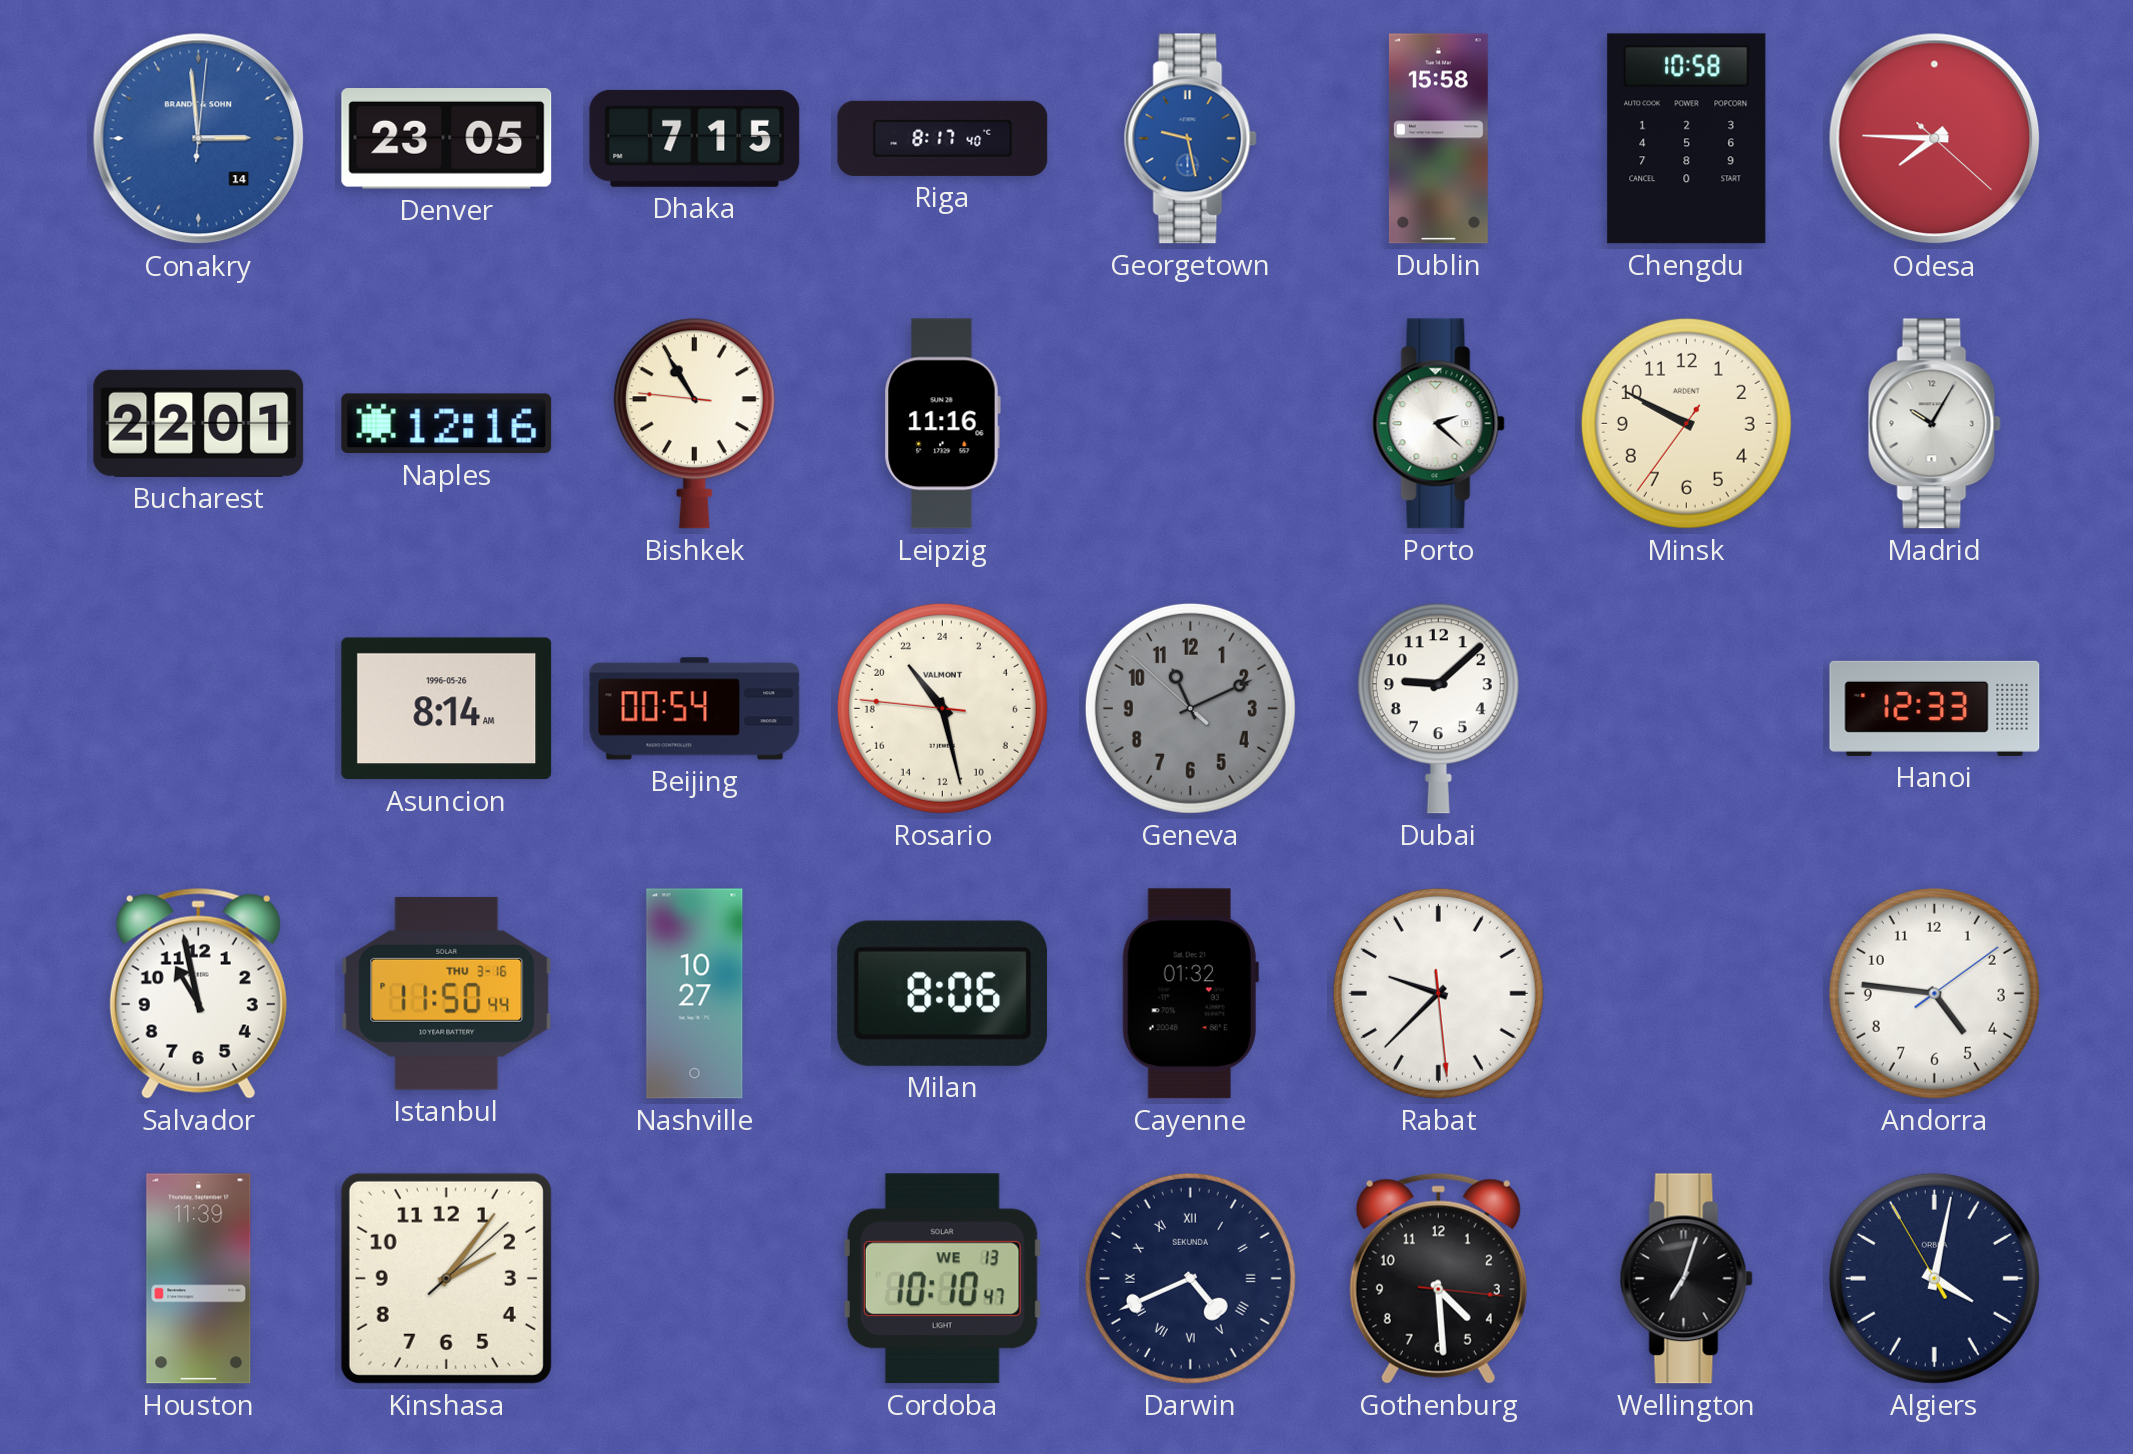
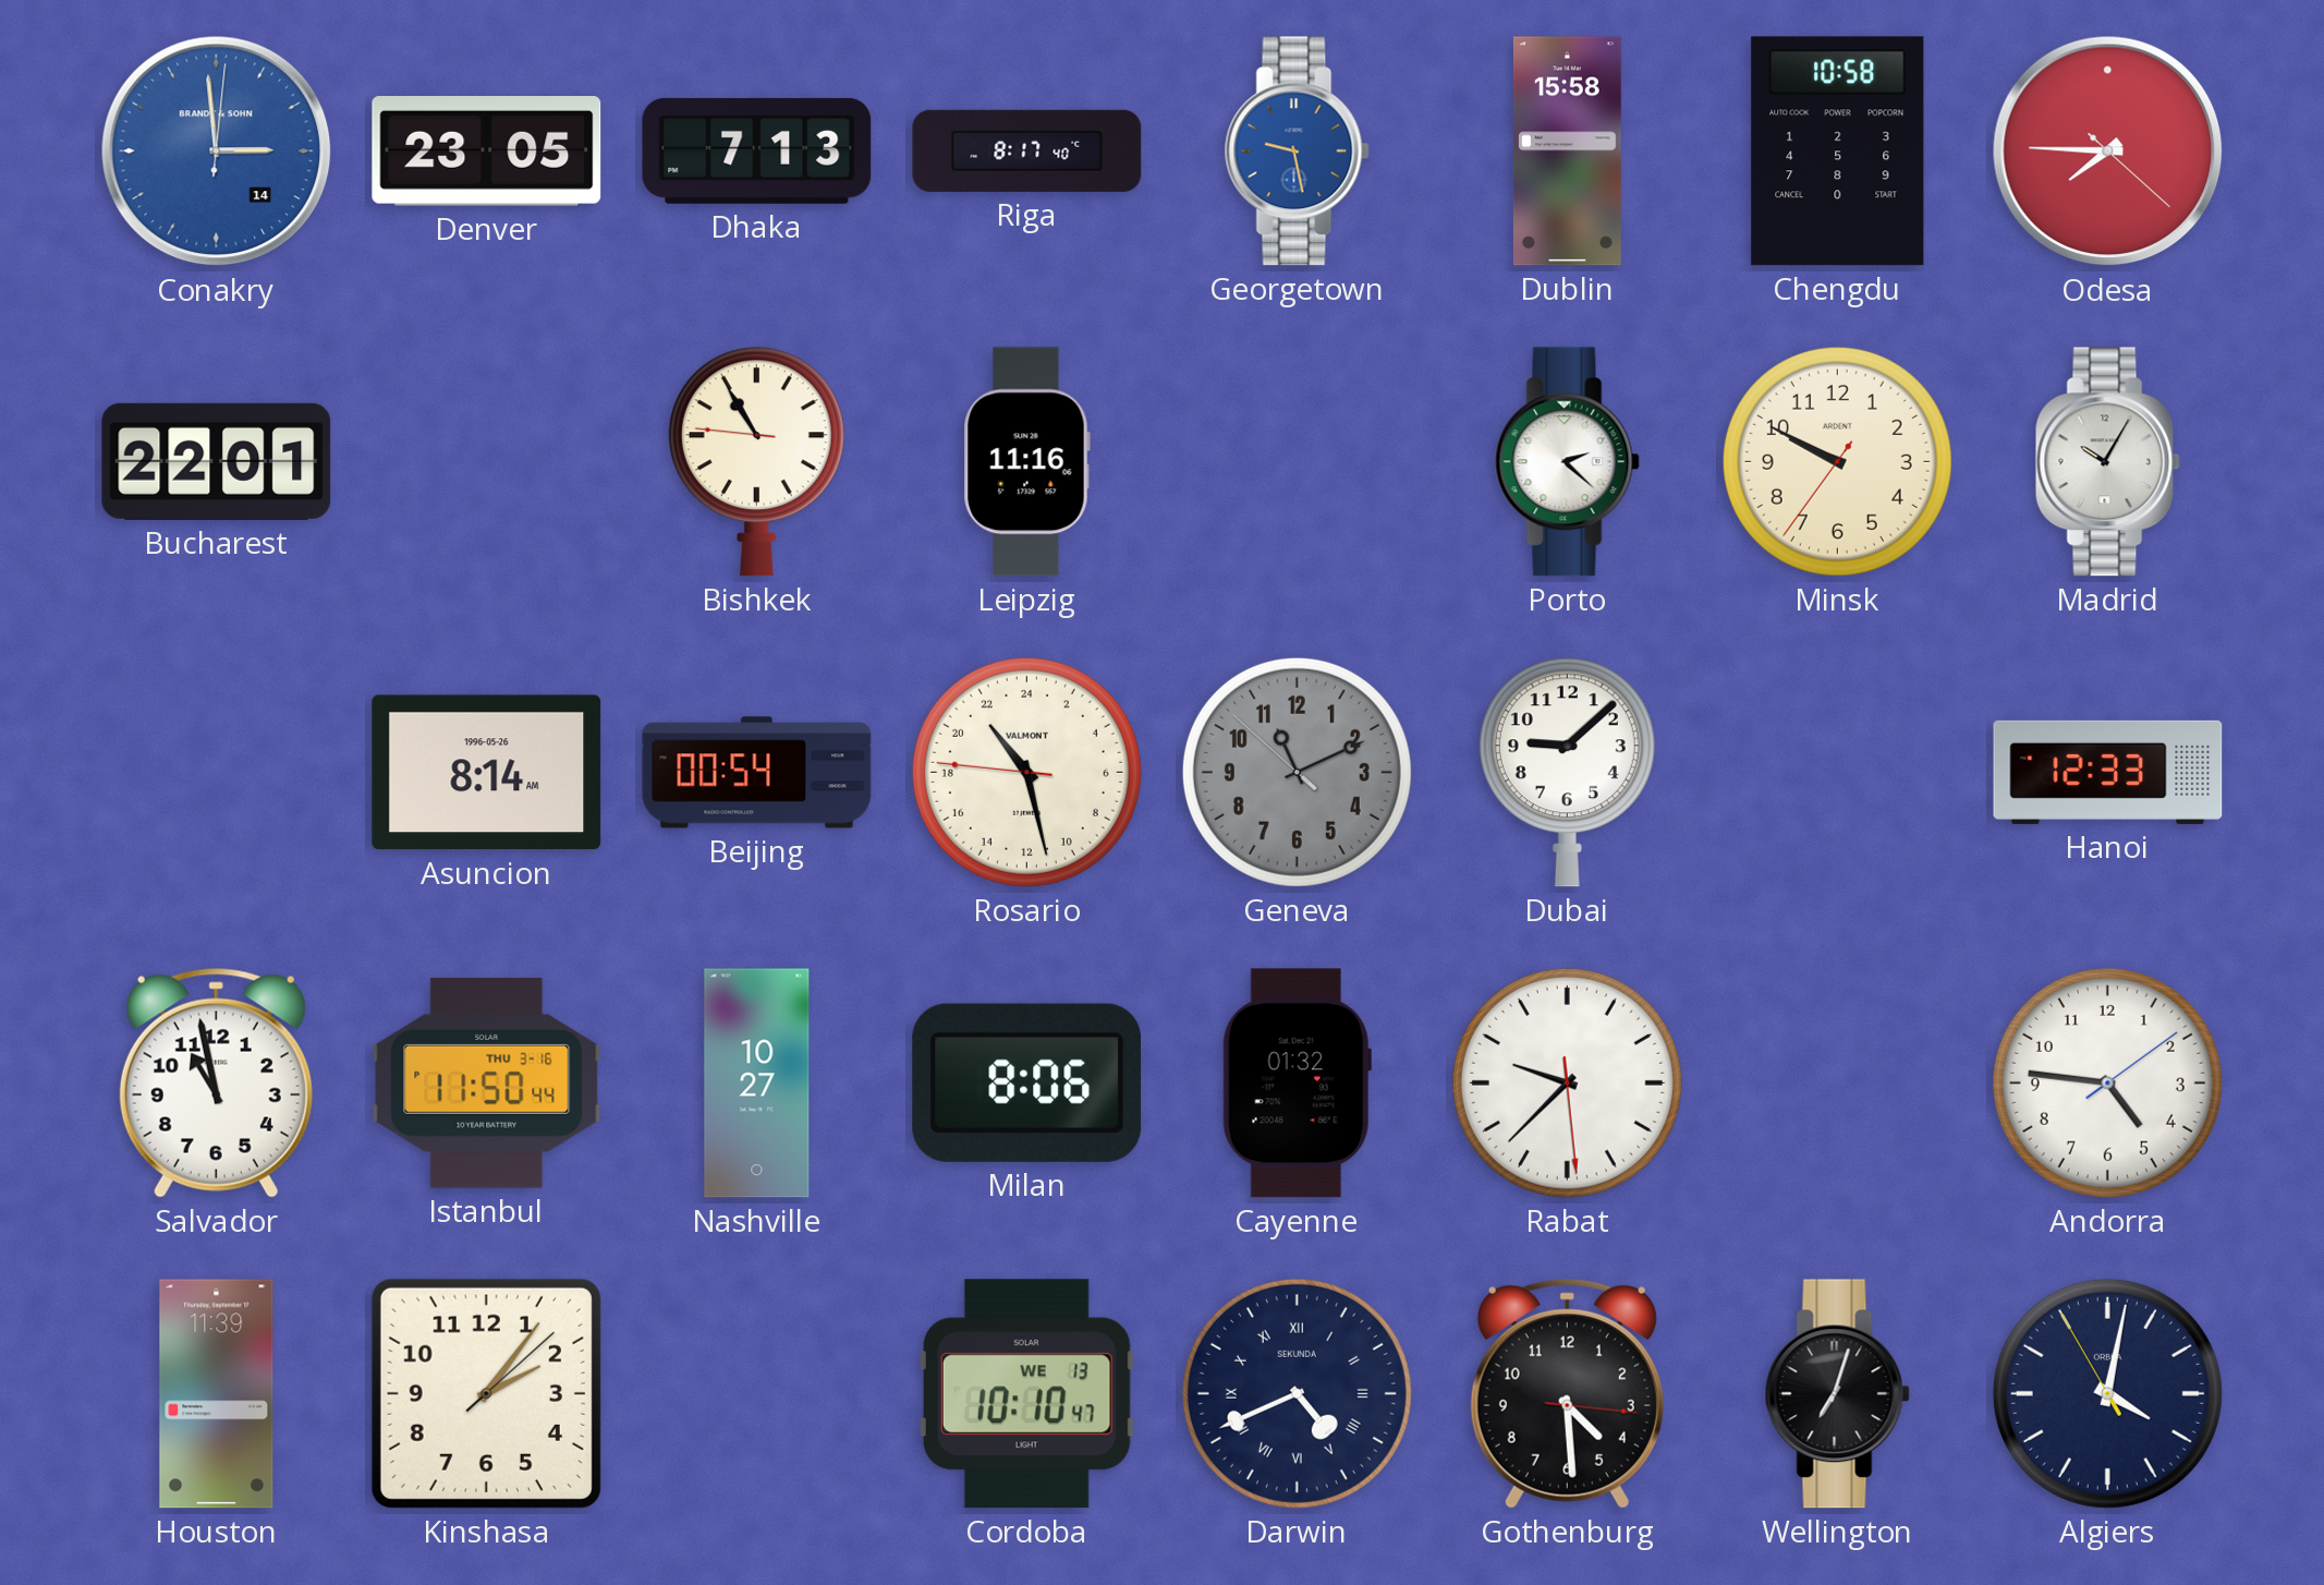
Dhaka: 7:15 -> 7:13 (757, 150)
Naples: 12:16 -> none (447, 424)
